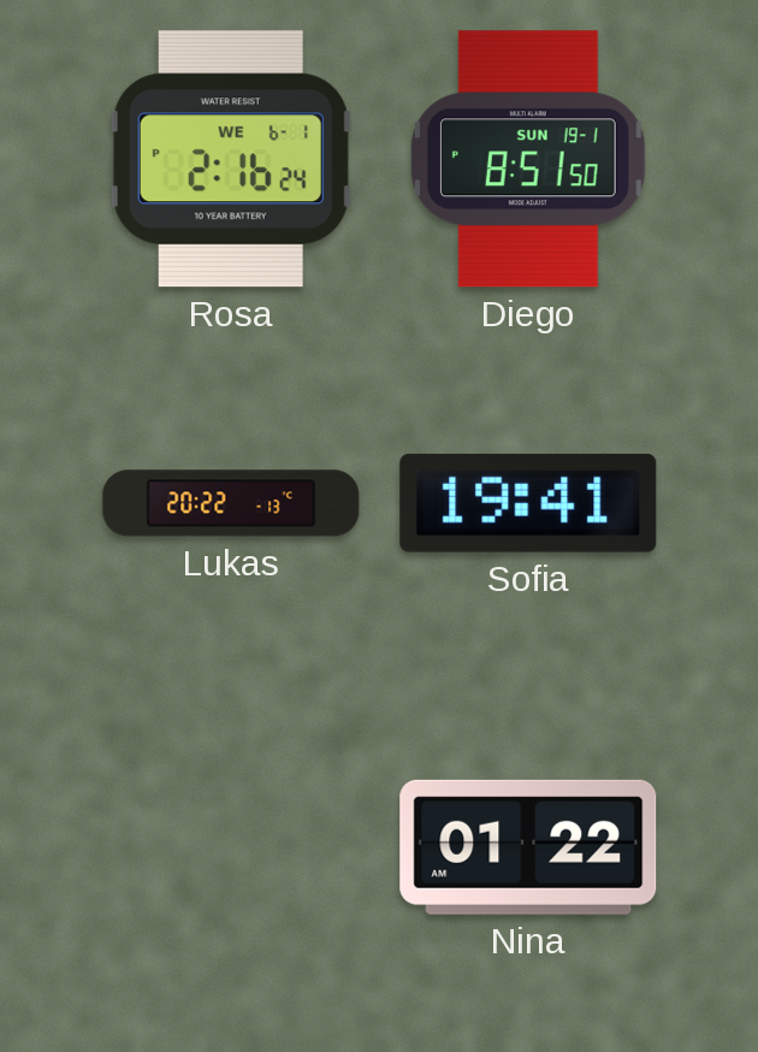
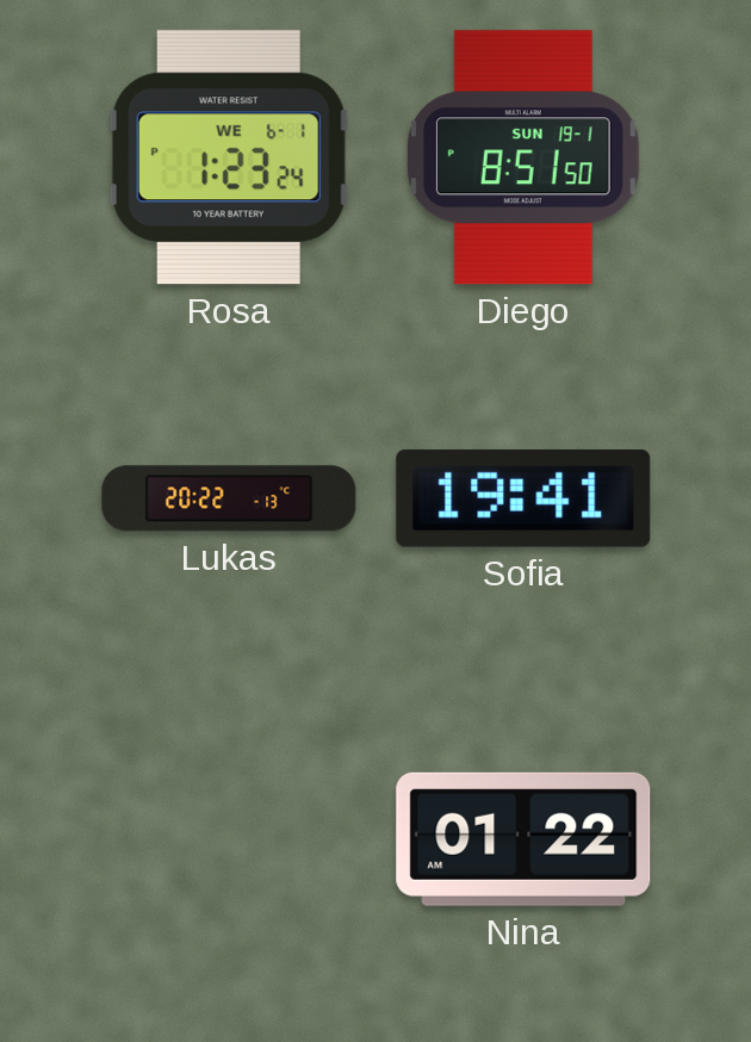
Rosa: 2:16 -> 1:23 (229, 157)
